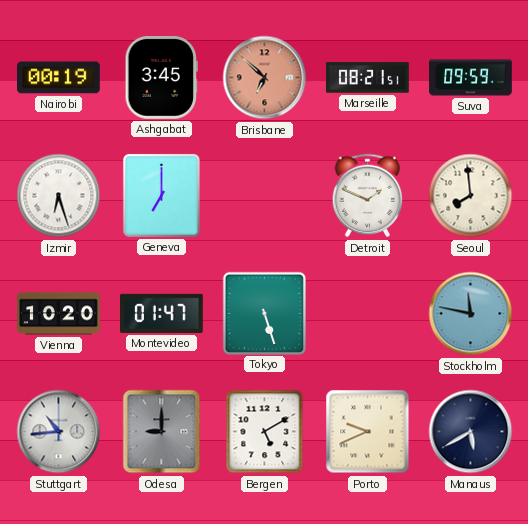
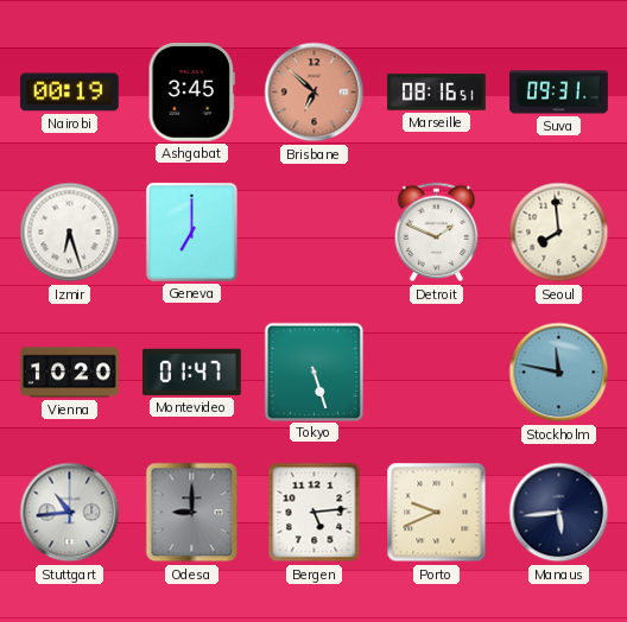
Marseille: 08:21 -> 08:16 (437, 93)
Suva: 09:59 -> 09:31 (559, 93)
Bergen: 5:10 -> 5:14 (315, 513)
Manaus: 5:40 -> 5:44 (559, 513)
